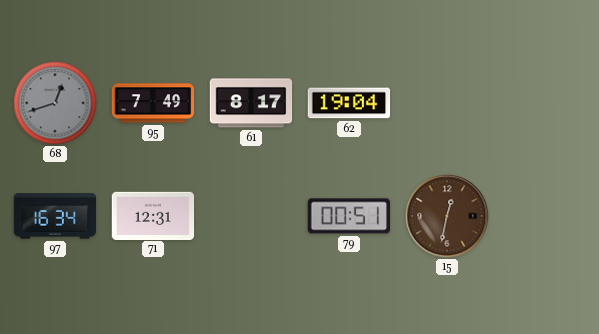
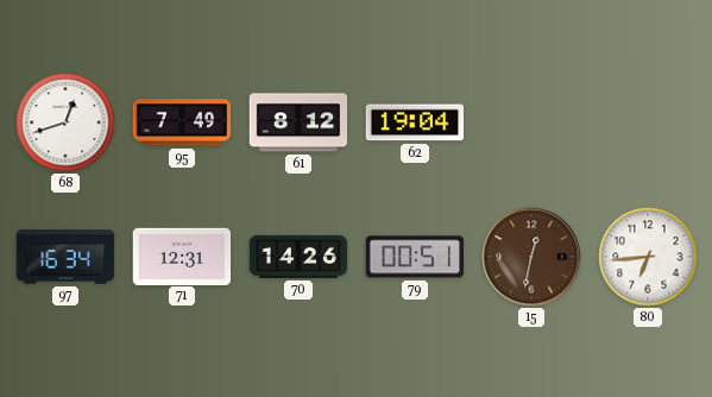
68 dial: grey -> white (65, 122)
61: 8:17 -> 8:12 (298, 122)
70: none -> 14:26 (298, 257)
80: none -> 6:44 (648, 257)
